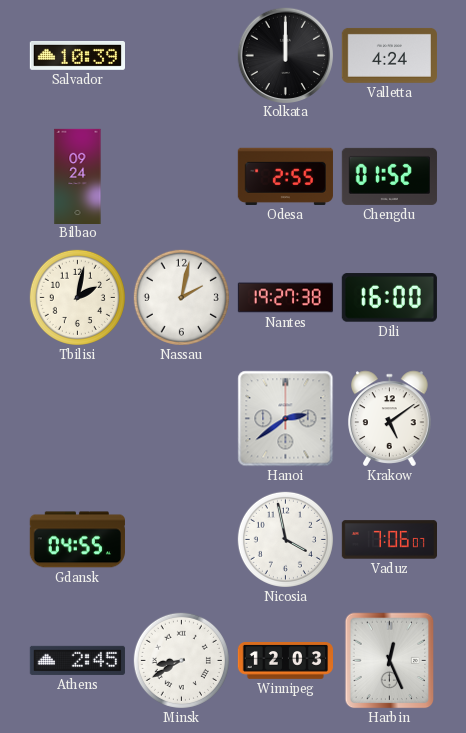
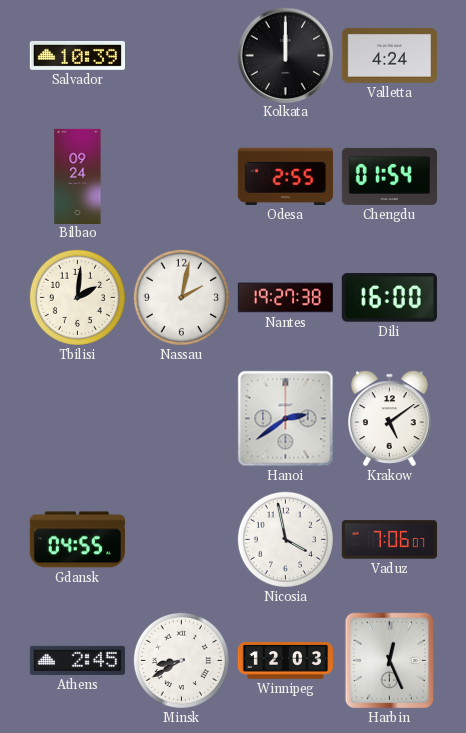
Chengdu: 01:52 -> 01:54 (389, 176)
Tbilisi: 2:02 -> 2:01 (77, 297)
